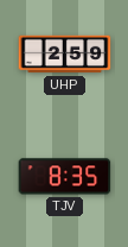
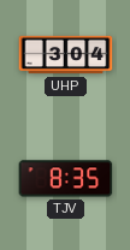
UHP: 2:59 -> 3:04 (66, 55)
